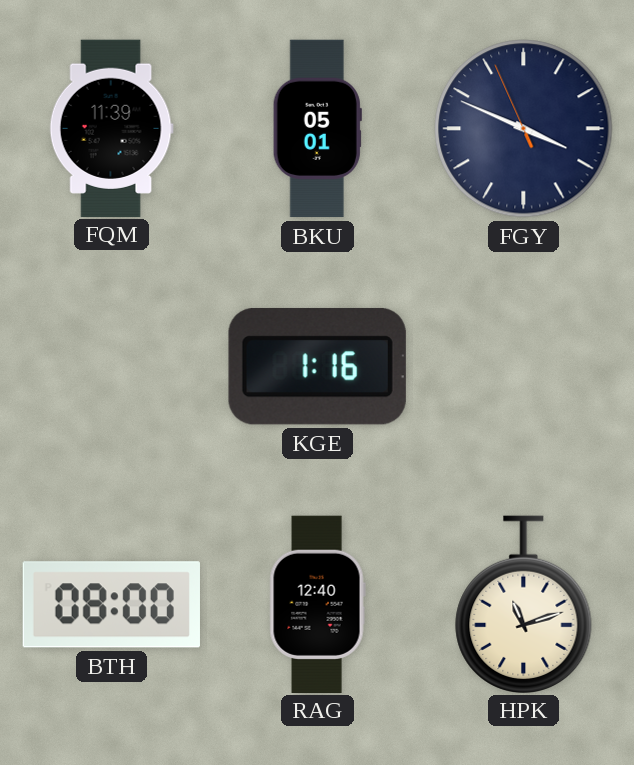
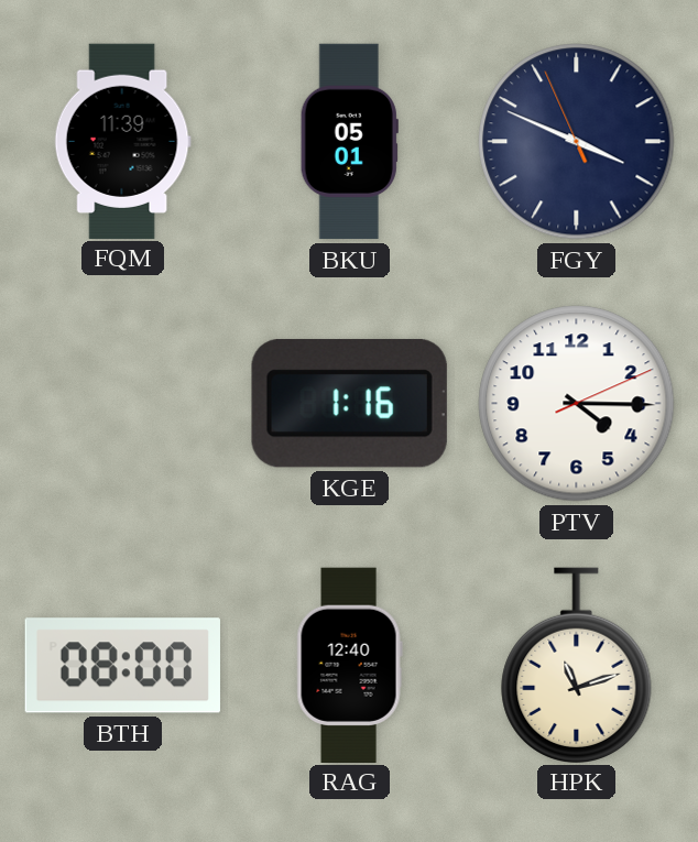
PTV: none -> 4:15 (577, 404)
